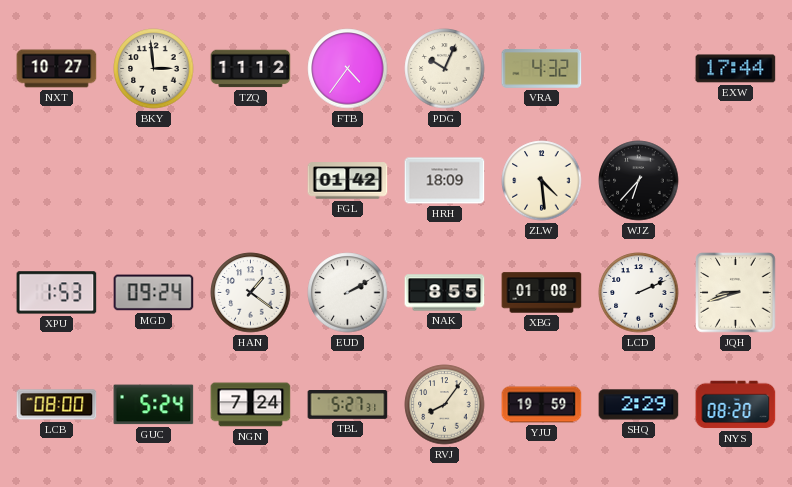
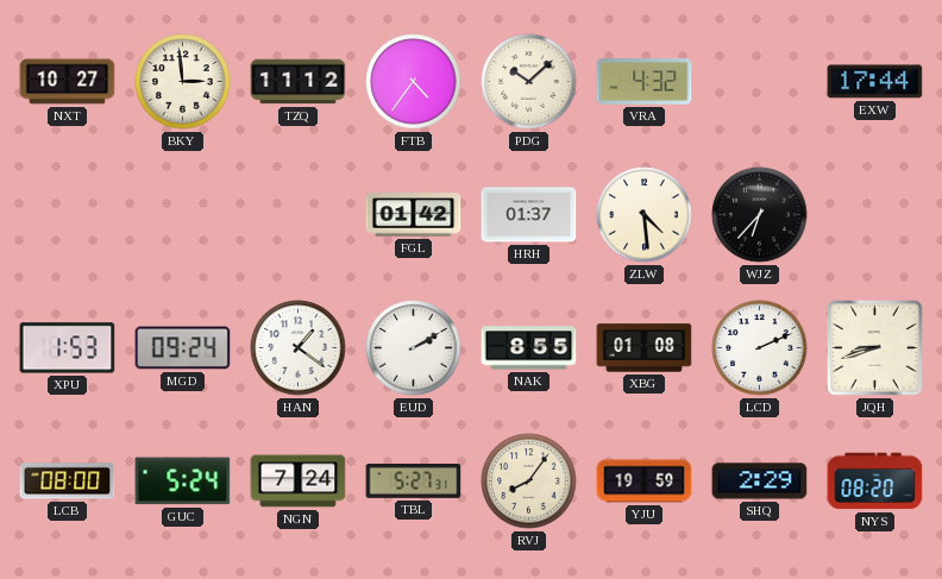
PDG: 10:04 -> 10:08 (529, 82)
HRH: 18:09 -> 01:37 (529, 215)
